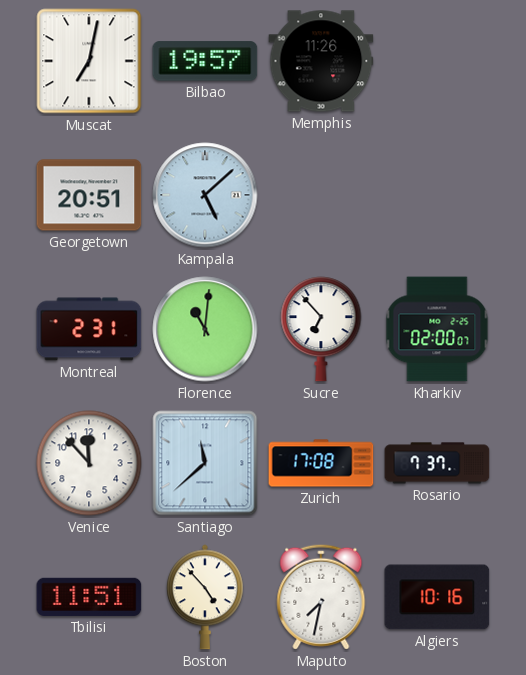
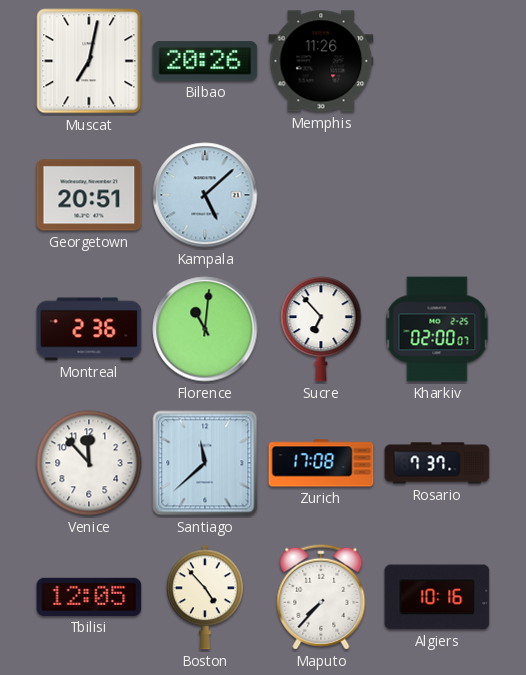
Bilbao: 19:57 -> 20:26 (205, 61)
Montreal: 2:31 -> 2:36 (89, 329)
Tbilisi: 11:51 -> 12:05 (89, 597)
Maputo: 7:32 -> 7:37 (321, 597)
